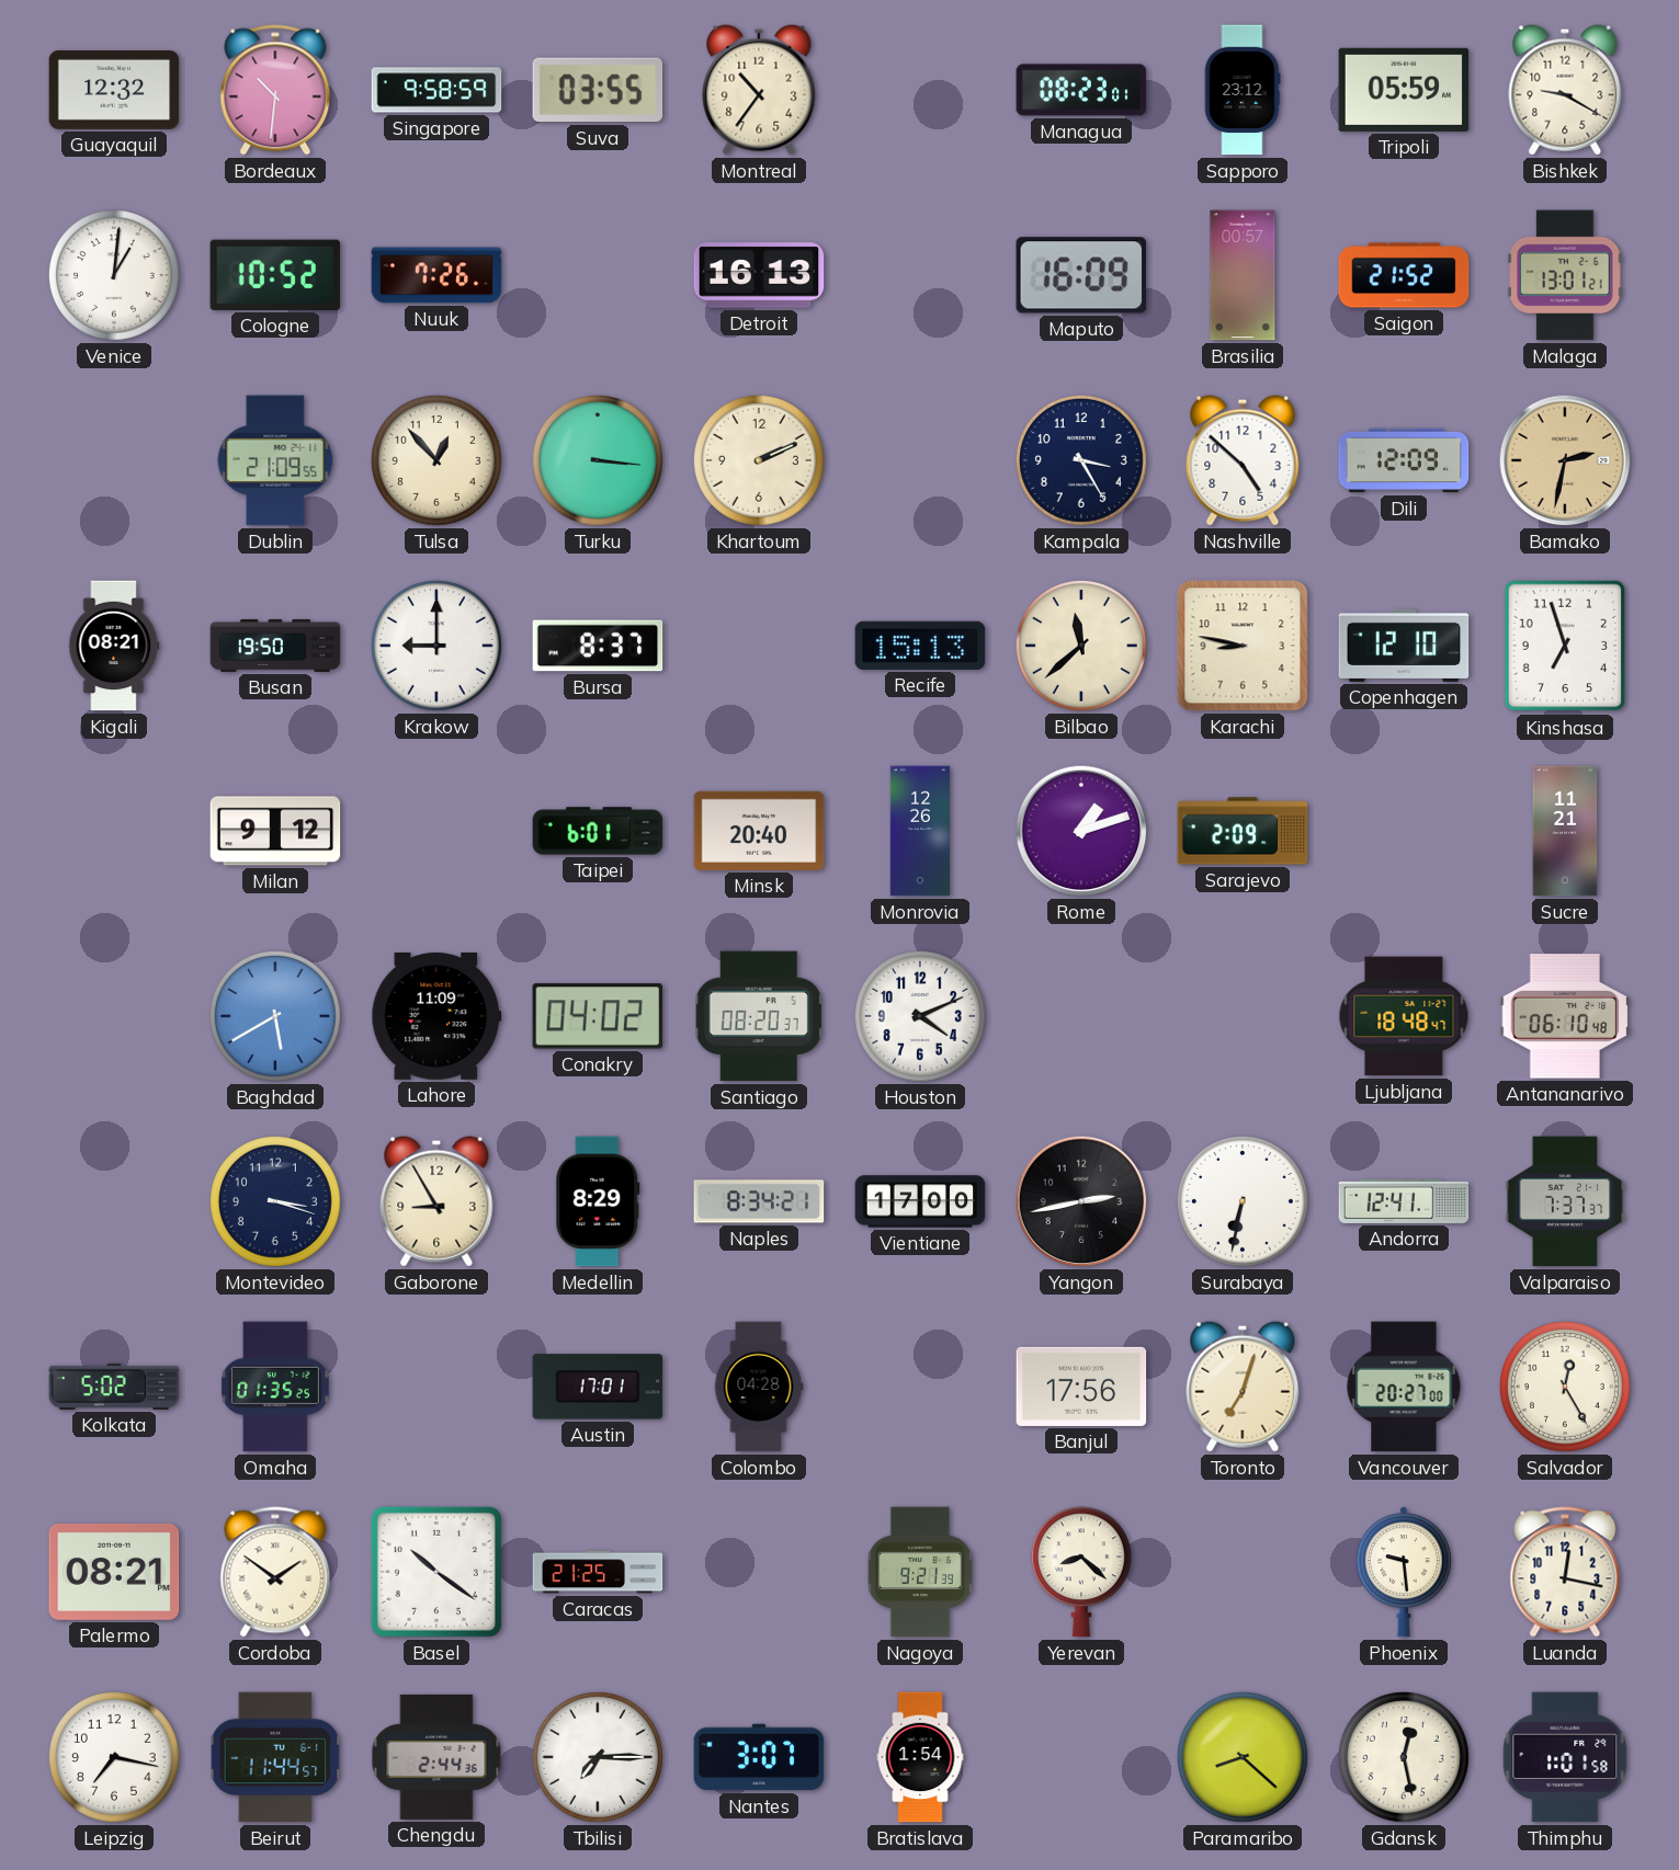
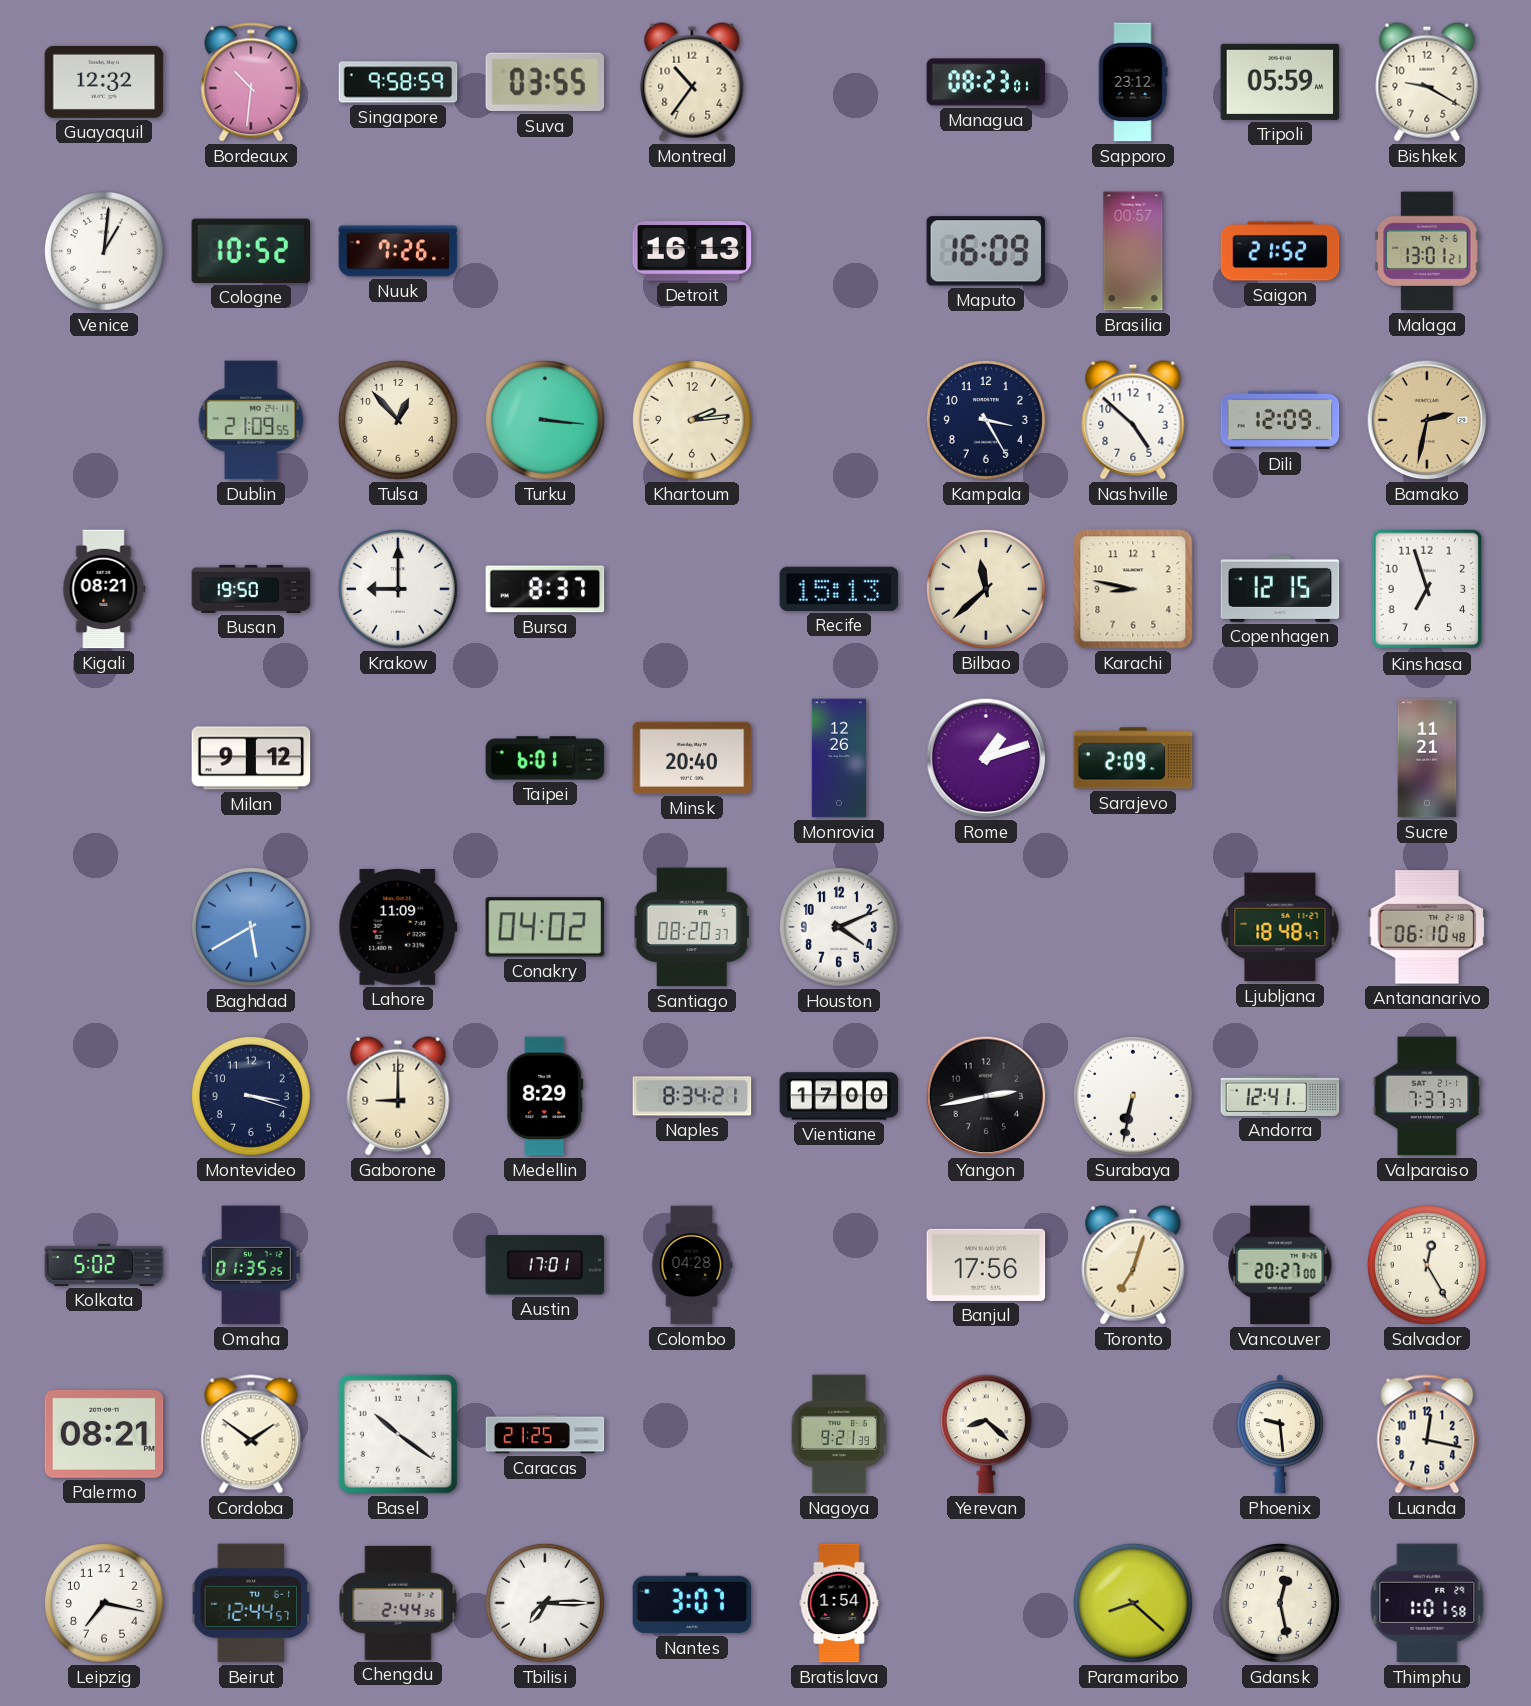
Khartoum: 2:11 -> 2:14 (692, 420)
Copenhagen: 12:10 -> 12:15 (1280, 589)
Gaborone: 8:55 -> 9:00 (398, 1096)
Beirut: 11:44 -> 12:44 (251, 1603)
